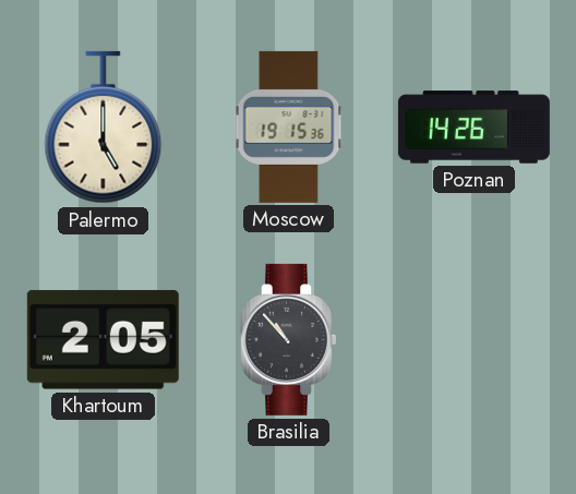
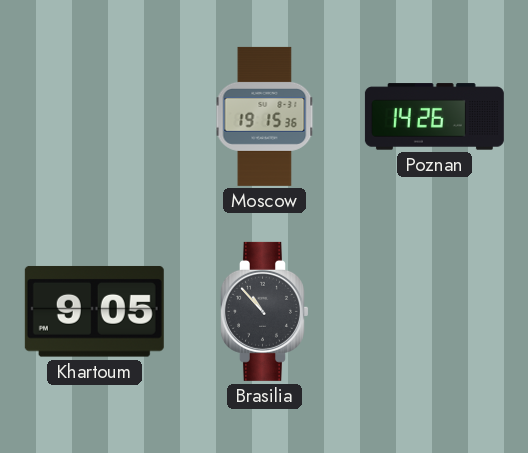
Palermo: 5:00 -> none (104, 128)
Khartoum: 2:05 -> 9:05 (94, 311)
